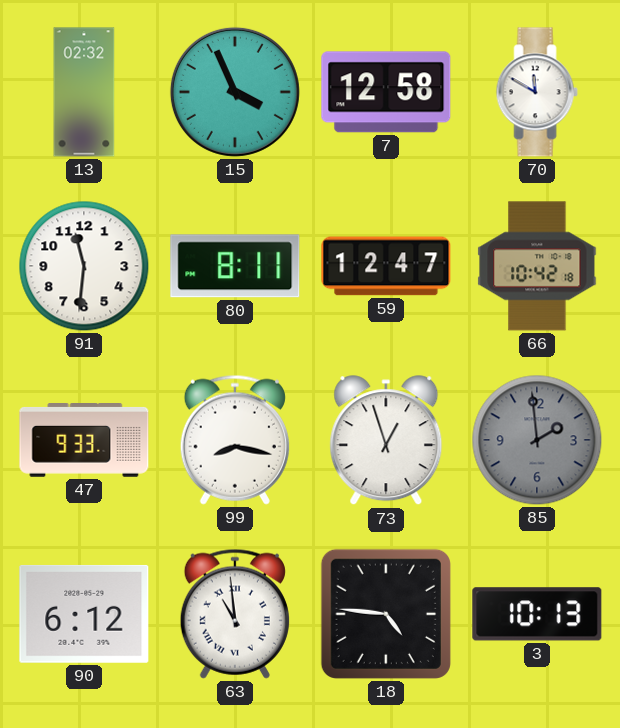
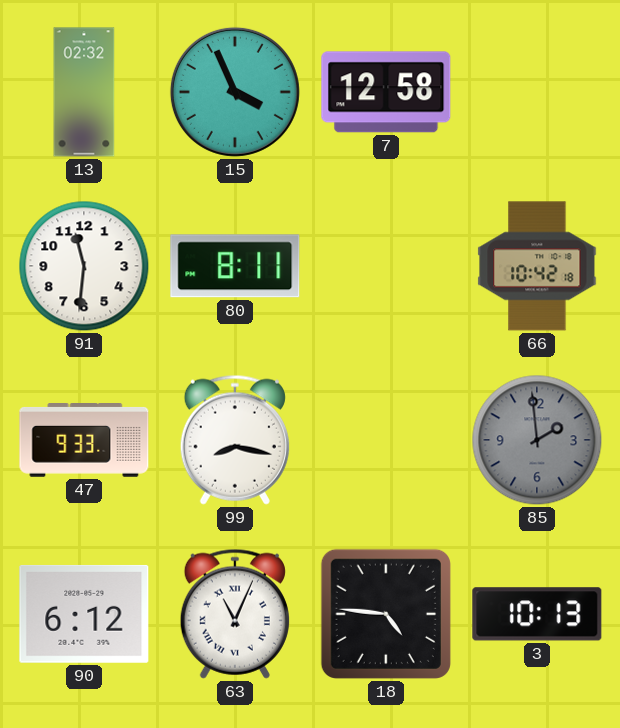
70: 11:50 -> none (537, 92)
59: 12:47 -> none (386, 266)
73: 12:57 -> none (386, 441)
63: 10:59 -> 11:04 (235, 614)
